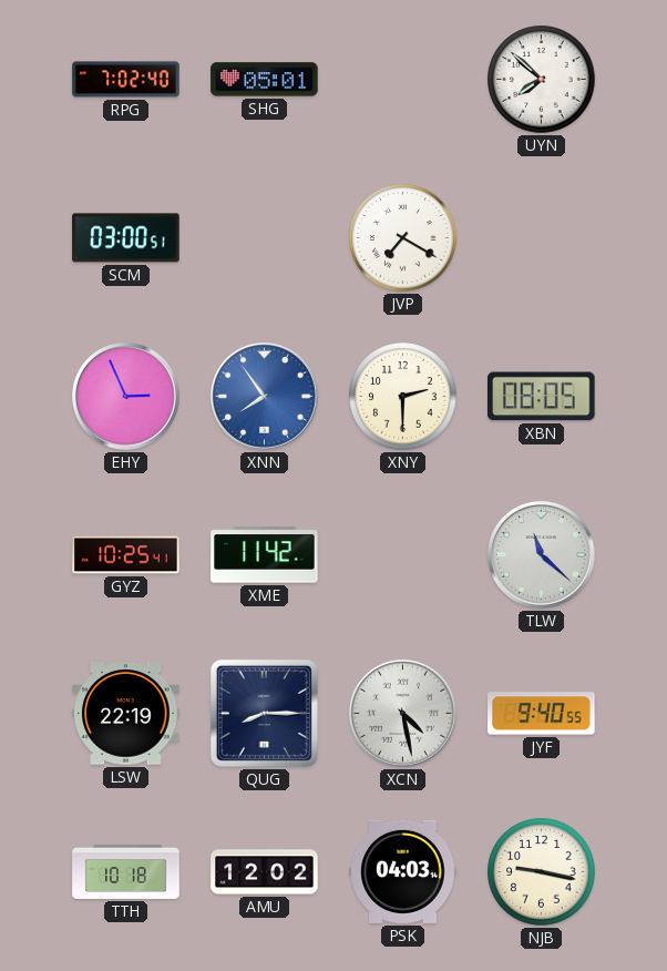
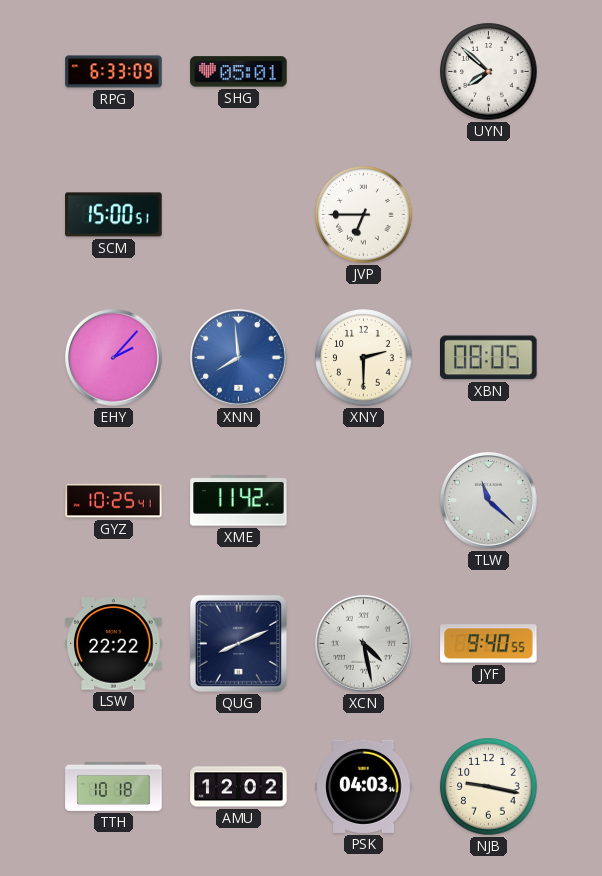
RPG: 7:02 -> 6:33 (114, 72)
SCM: 03:00 -> 15:00 (114, 215)
JVP: 7:20 -> 6:45 (364, 215)
EHY: 2:56 -> 2:07 (114, 358)
XNN: 7:54 -> 7:59 (239, 358)
LSW: 22:19 -> 22:22 (114, 644)
QUG: 8:15 -> 8:11 (238, 643)
